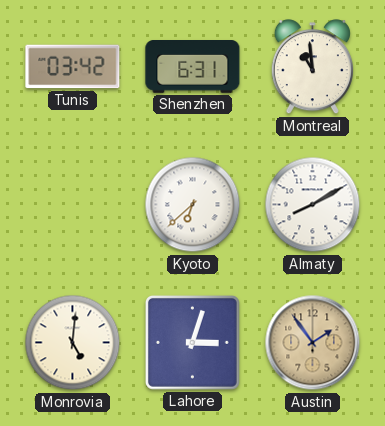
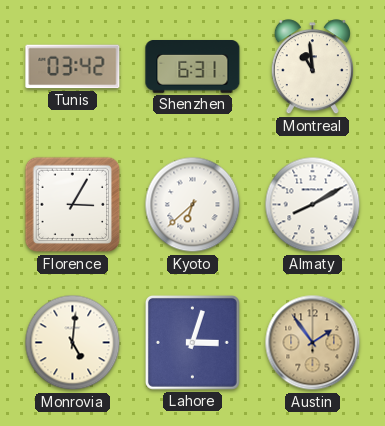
Florence: none -> 3:05 (73, 205)
